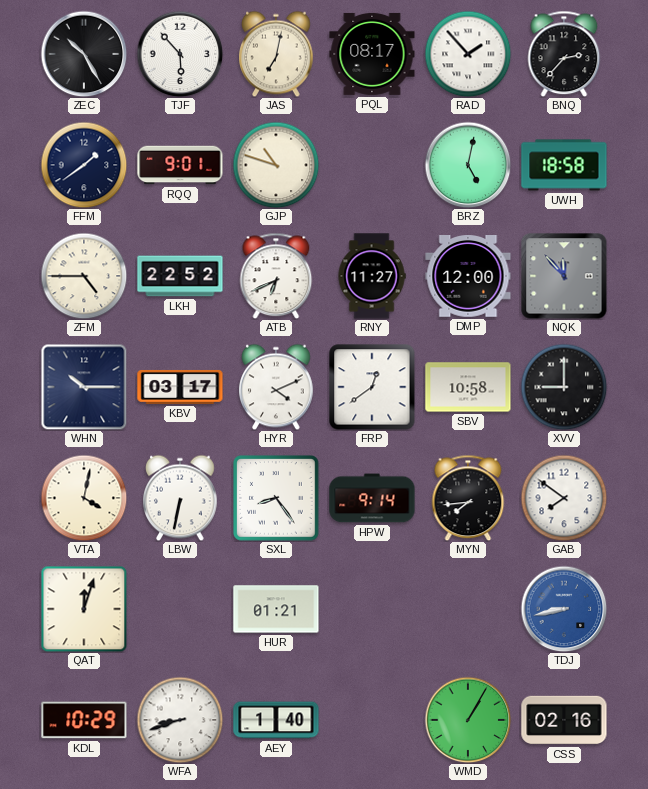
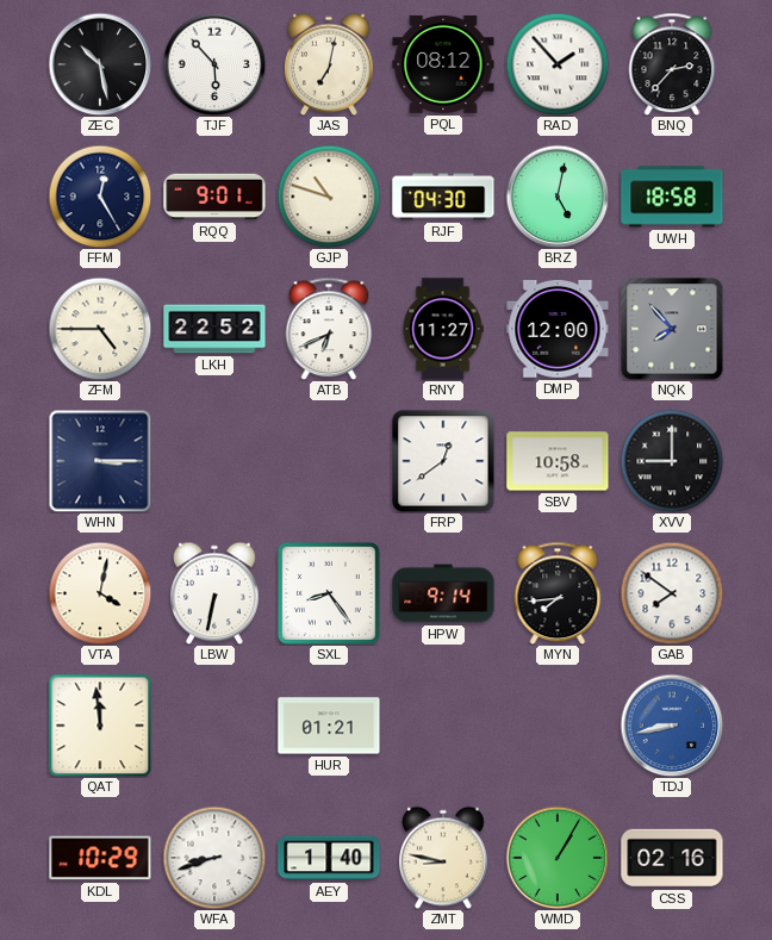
ZEC: 10:25 -> 10:28 (100, 64)
PQL: 08:17 -> 08:12 (443, 64)
FFM: 1:39 -> 12:25 (100, 197)
RJF: none -> 04:30 (443, 197)
NQK: 11:53 -> 7:53 (672, 329)
WHN: 10:15 -> 3:15 (100, 461)
KBV: 03:17 -> none (180, 387)
HYR: 4:11 -> none (277, 387)
QAT: 12:03 -> 11:59 (100, 726)
ZMT: none -> 8:47 (444, 858)
